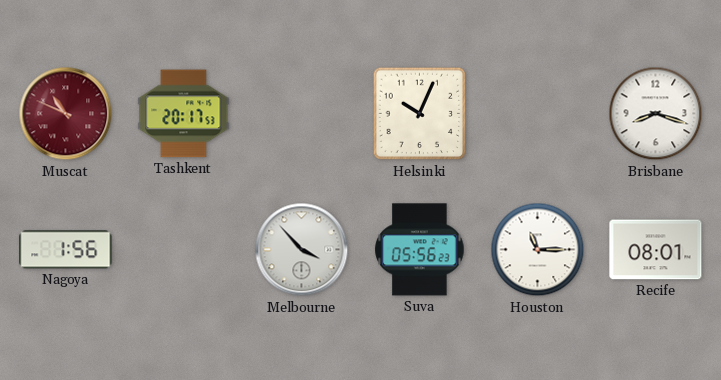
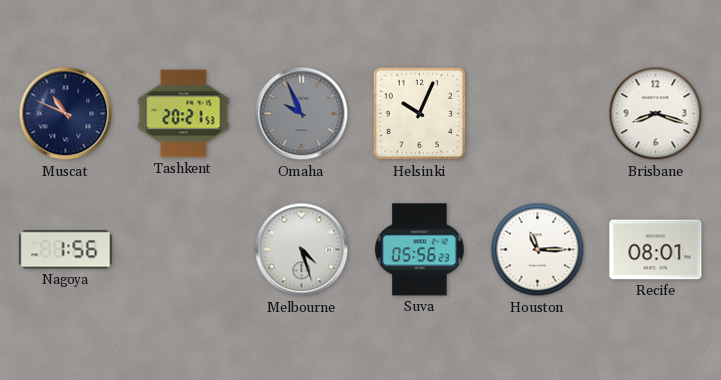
Muscat dial: burgundy -> navy (66, 114)
Tashkent: 20:17 -> 20:21 (184, 114)
Omaha: none -> 9:56 (302, 114)
Melbourne: 3:53 -> 4:27 (302, 250)
